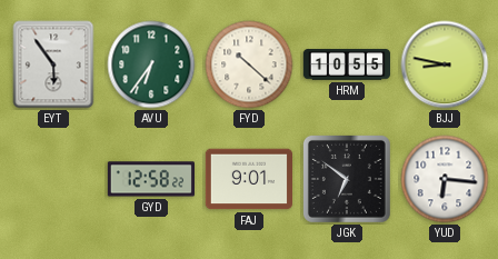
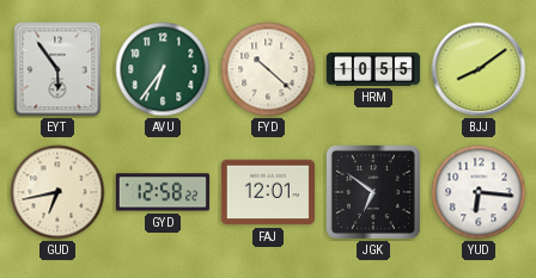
BJJ: 8:47 -> 8:09 (479, 69)
GUD: none -> 6:43 (57, 192)
FAJ: 9:01 -> 12:01 (267, 192)
